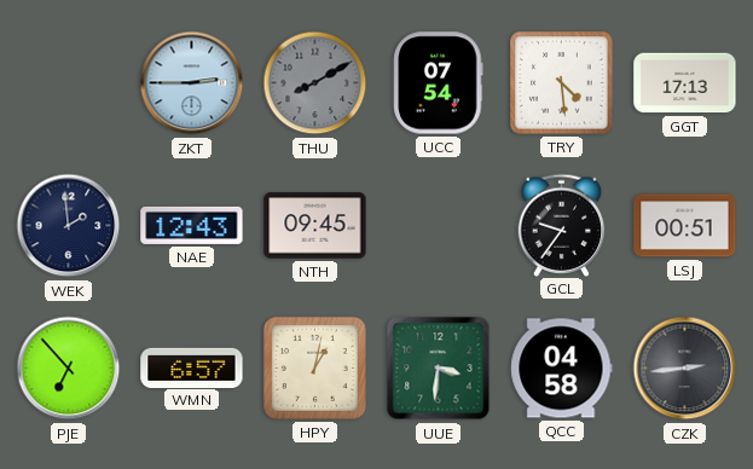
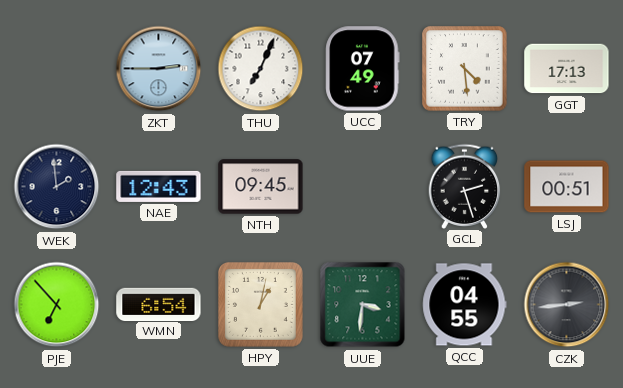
THU: 8:10 -> 7:04 (261, 69)
THU dial: grey -> white (261, 69)
UCC: 07:54 -> 07:49 (363, 69)
GCL: 9:36 -> 2:27 (465, 186)
WMN: 6:57 -> 6:54 (159, 304)
QCC: 04:58 -> 04:55 (465, 305)
